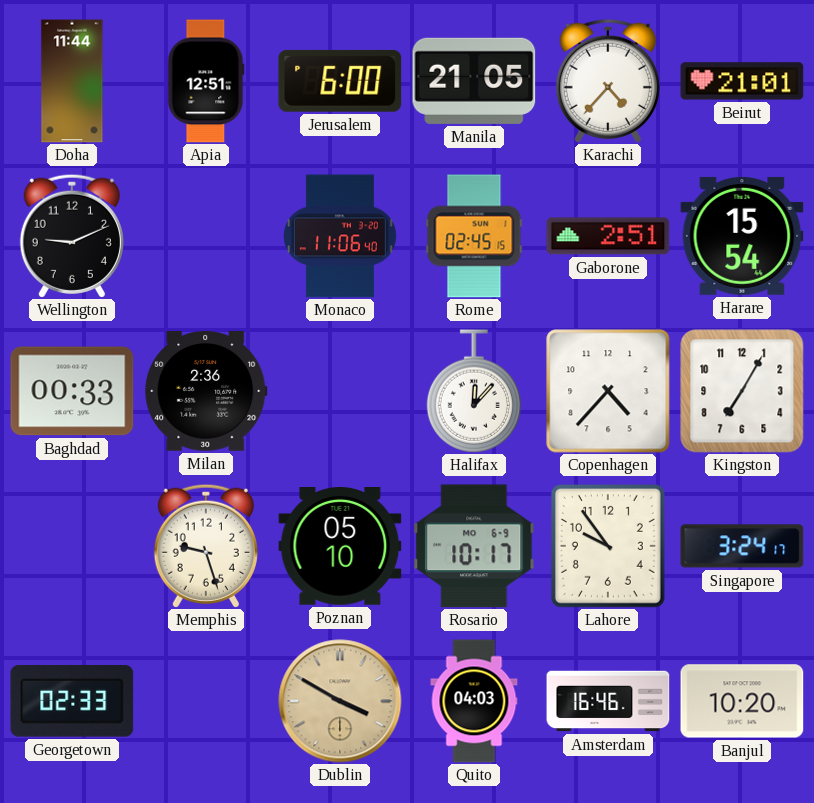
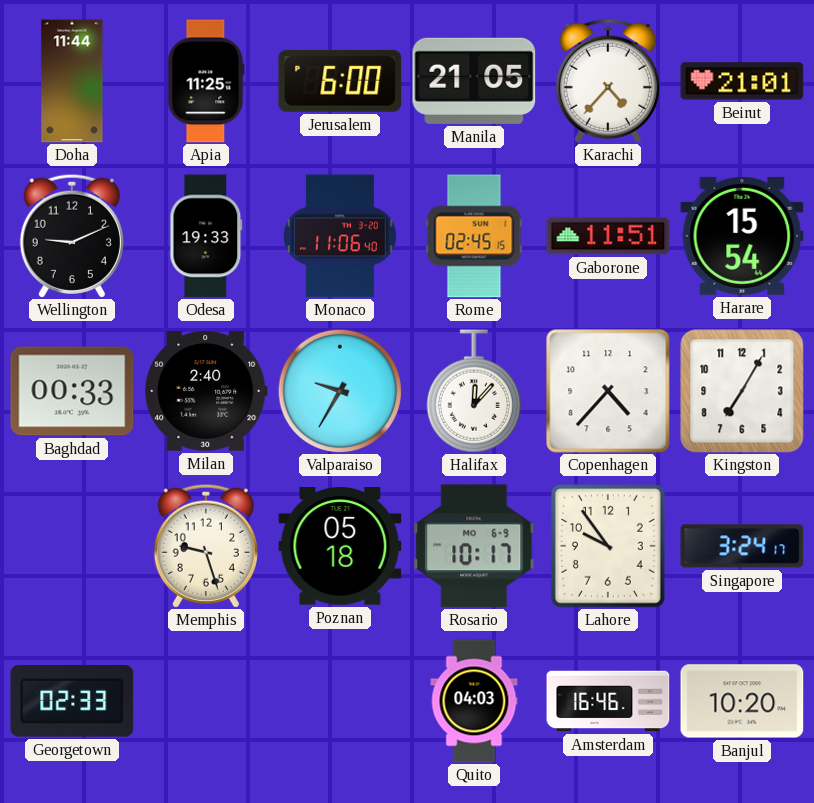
Apia: 12:51 -> 11:25 (206, 81)
Odesa: none -> 19:33 (206, 236)
Gaborone: 2:51 -> 11:51 (608, 236)
Milan: 2:36 -> 2:40 (206, 392)
Valparaiso: none -> 9:35 (340, 391)
Poznan: 05:10 -> 05:18 (340, 547)
Dublin: 3:50 -> none (340, 701)
